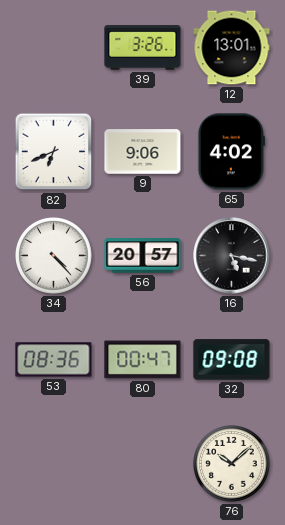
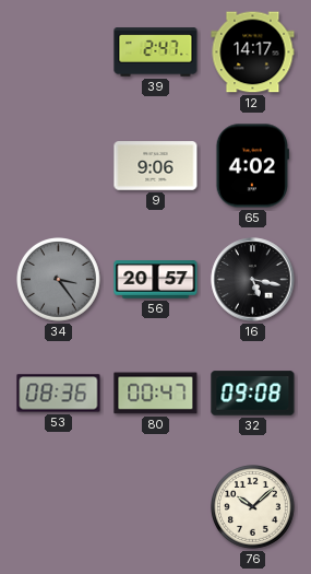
39: 3:26 -> 2:47 (156, 52)
12: 13:01 -> 14:17 (253, 52)
82: 6:41 -> none (54, 152)
34: 4:23 -> 3:24 (59, 280)
34 dial: white -> grey (59, 280)
